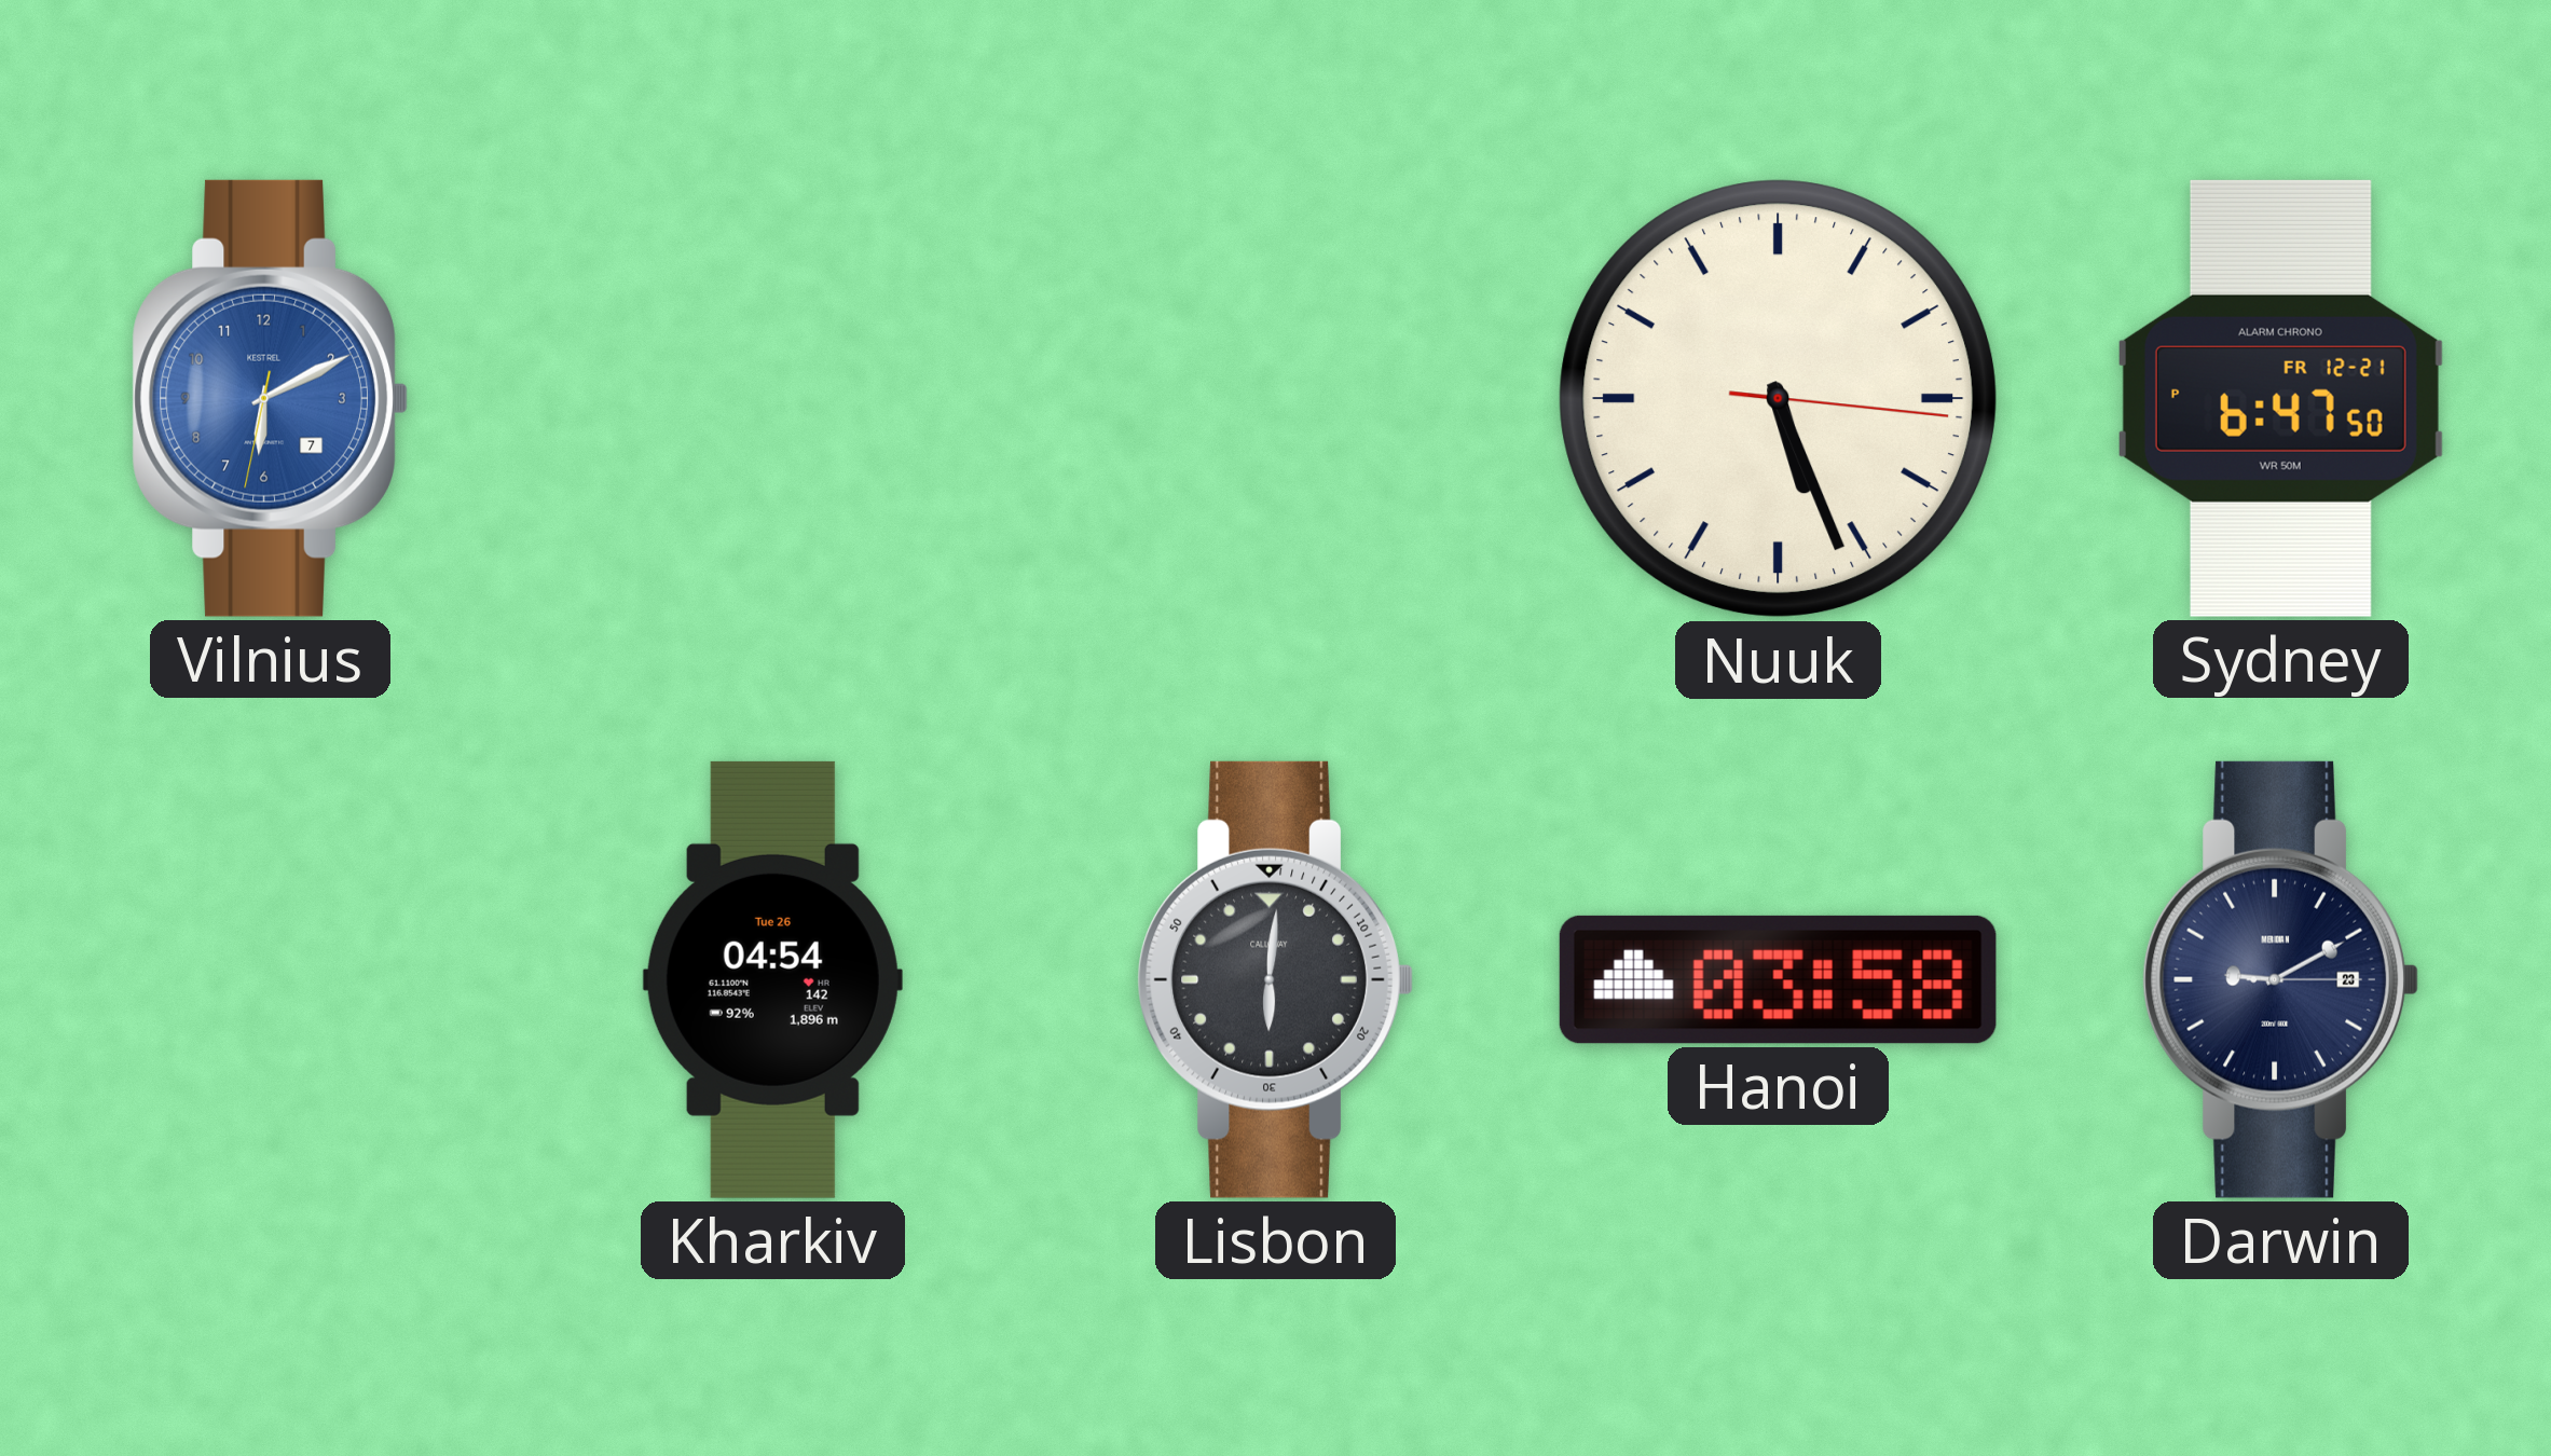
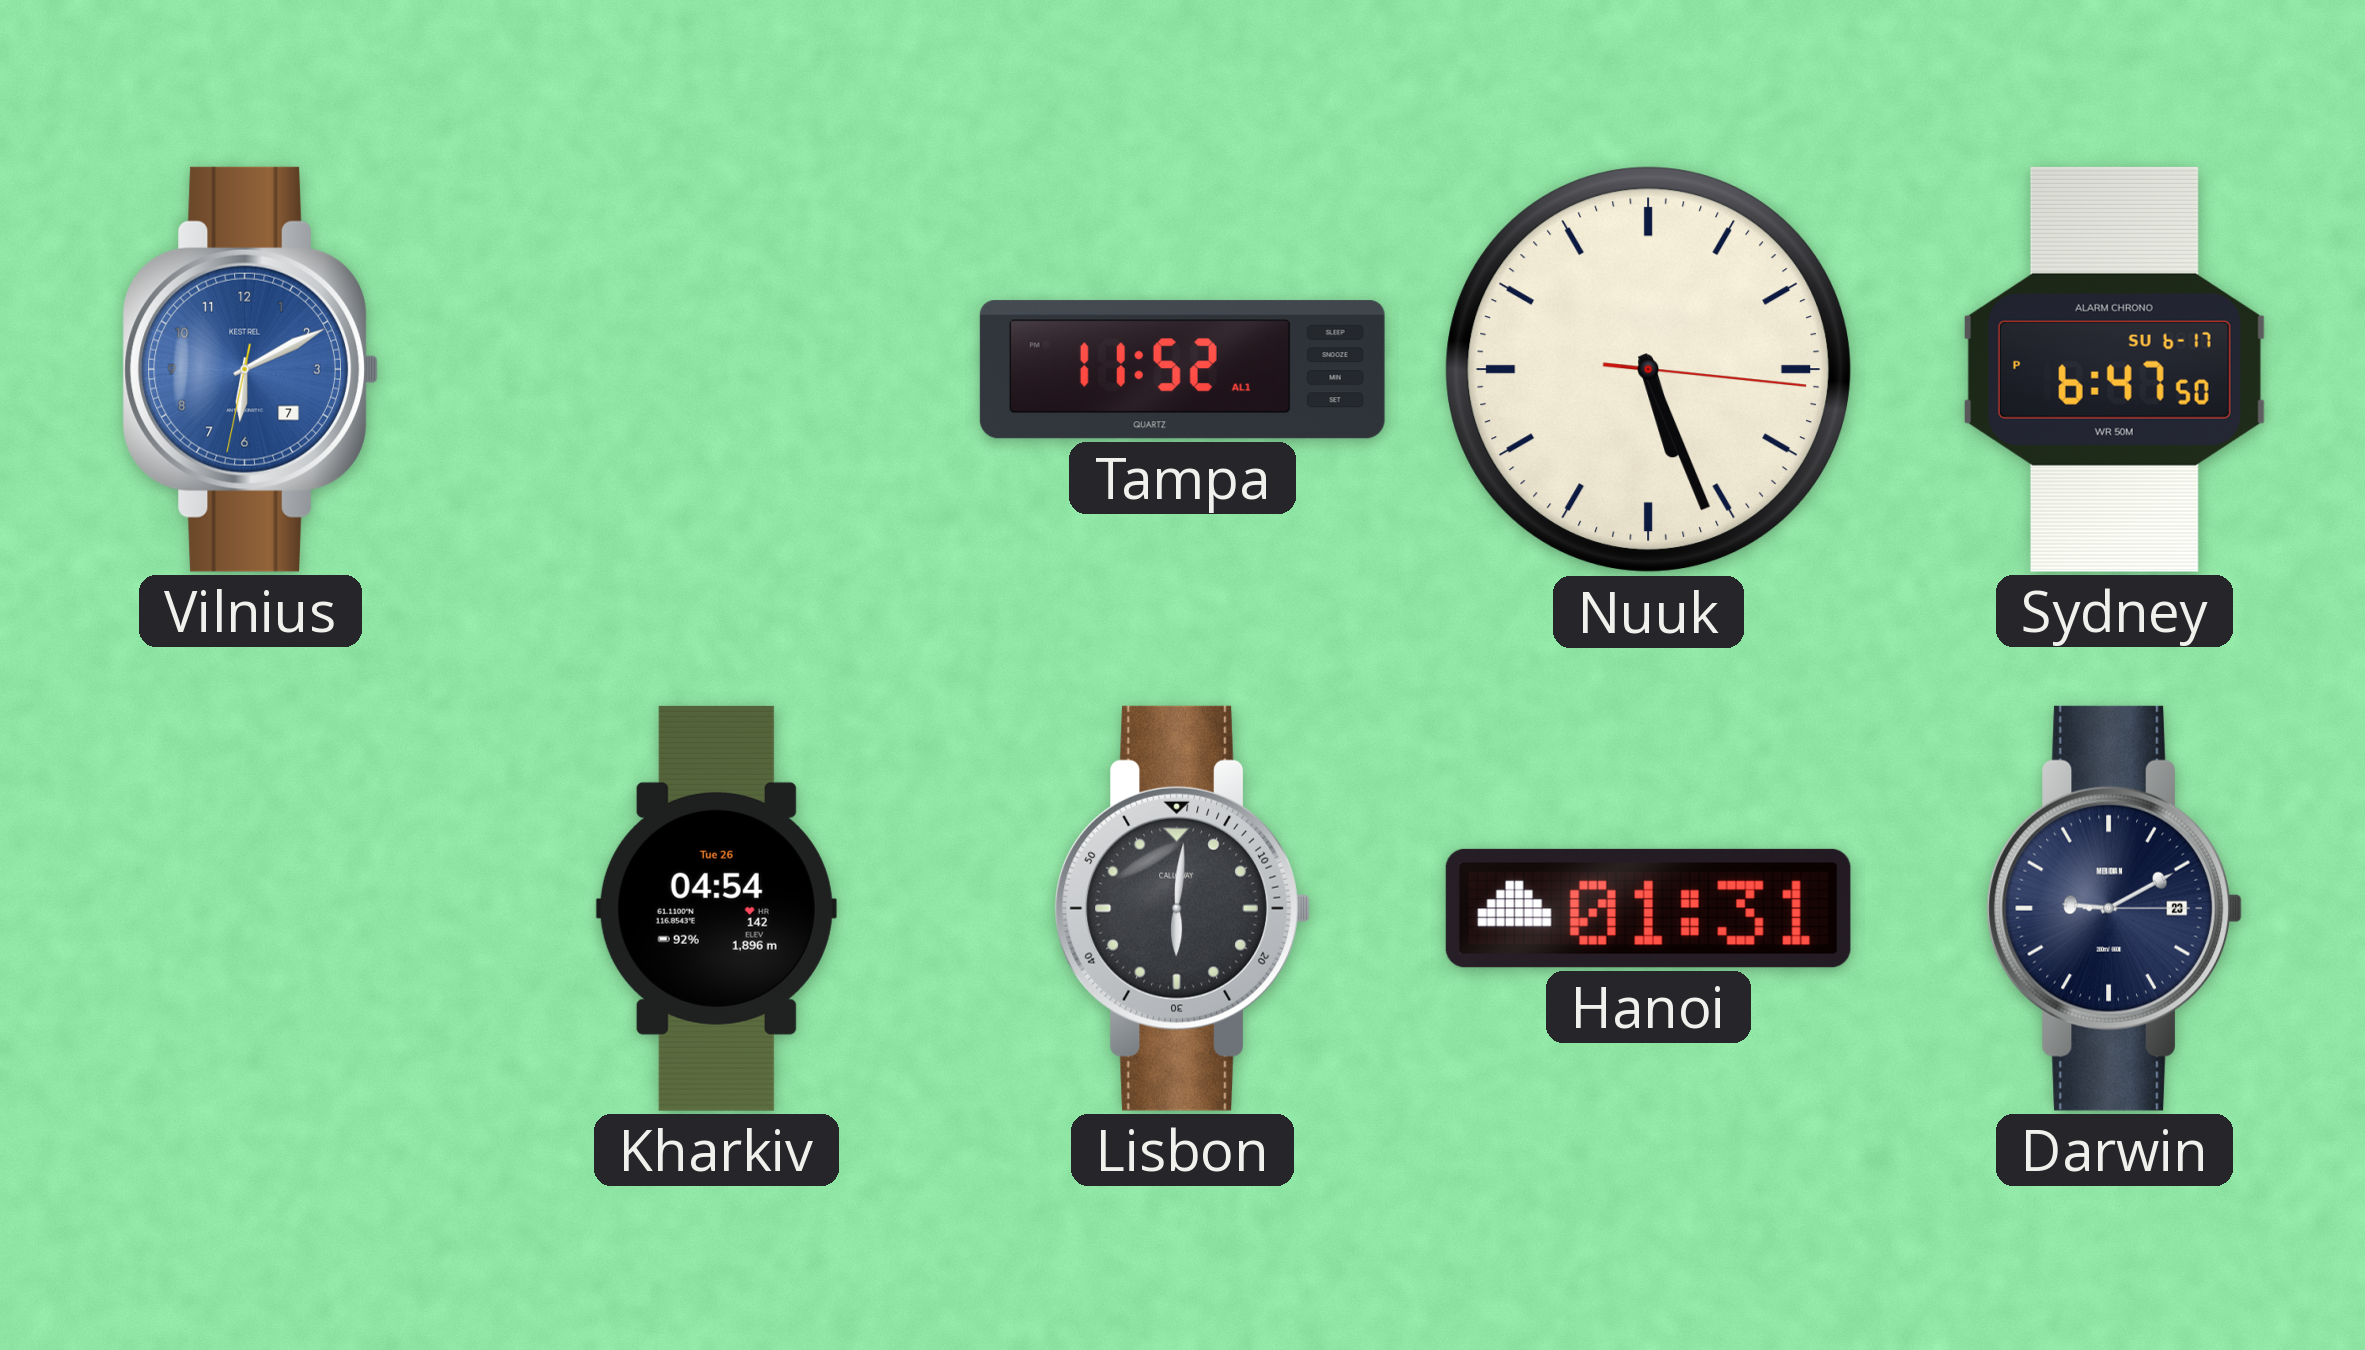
Tampa: none -> 11:52 (1182, 370)
Sydney date: FR 12-21 -> SU 6-17 (2114, 369)
Hanoi: 03:58 -> 01:31 (1648, 908)
